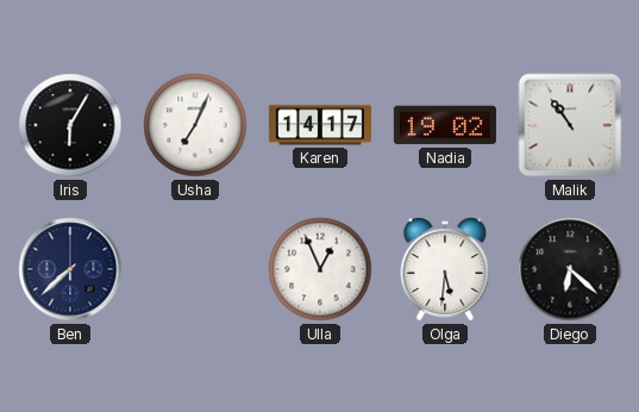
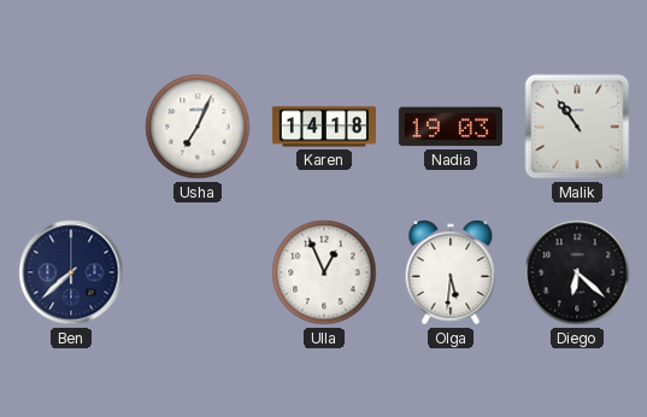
Iris: 6:05 -> none (70, 125)
Karen: 14:17 -> 14:18 (324, 127)
Nadia: 19:02 -> 19:03 (451, 127)
